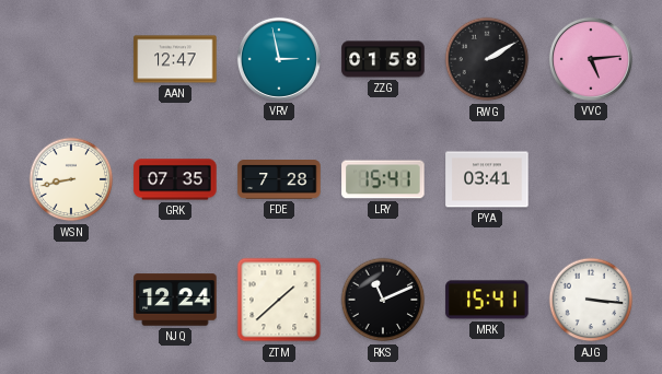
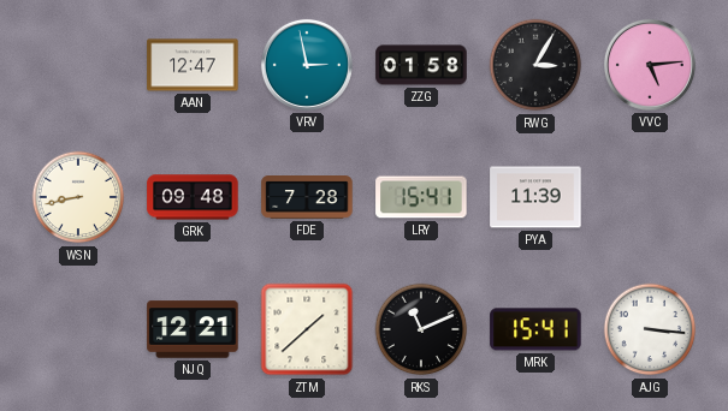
RWG: 2:10 -> 3:05 (535, 65)
GRK: 07:35 -> 09:48 (193, 197)
PYA: 03:41 -> 11:39 (535, 197)
NJQ: 12:24 -> 12:21 (193, 329)
